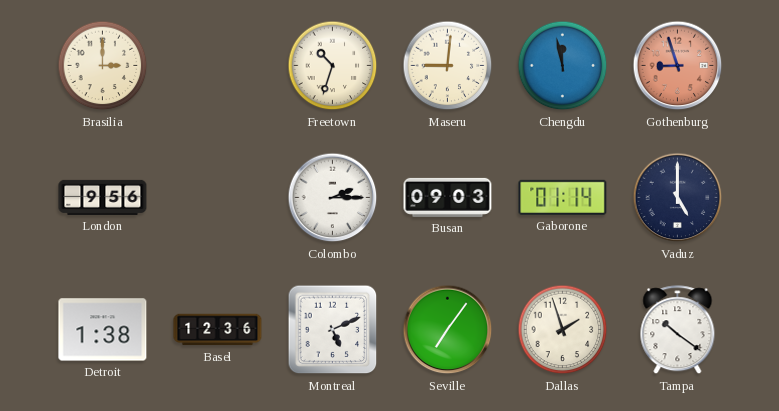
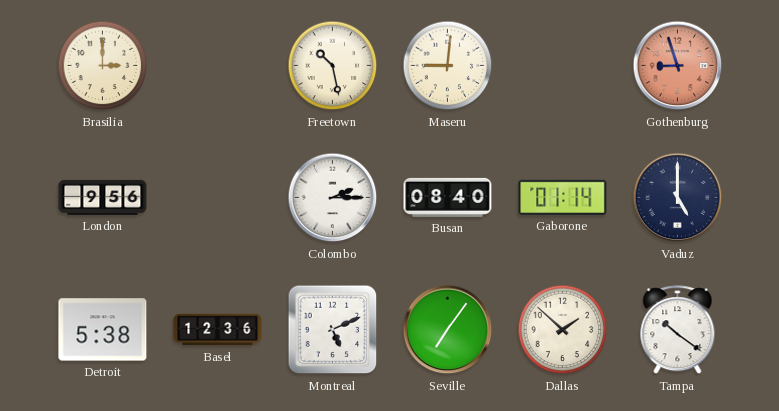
Freetown: 10:33 -> 10:28 (333, 66)
Chengdu: 11:58 -> none (563, 66)
Busan: 09:03 -> 08:40 (448, 197)
Detroit: 1:38 -> 5:38 (103, 330)
Dallas: 1:57 -> 1:52 (563, 330)
